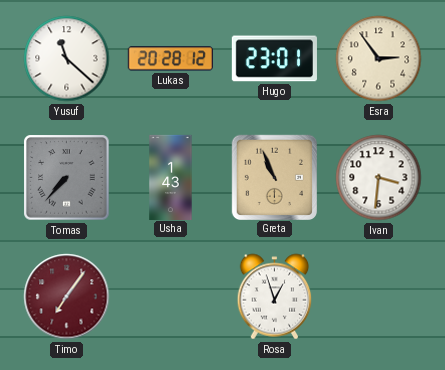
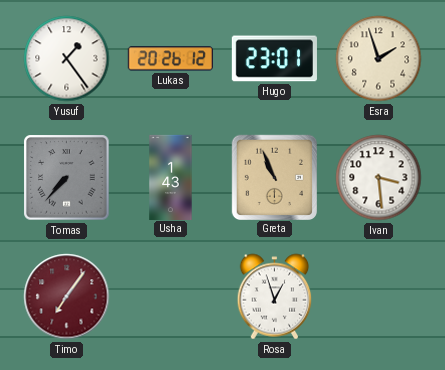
Yusuf: 11:22 -> 1:24 (67, 59)
Lukas: 20:28 -> 20:26 (170, 59)
Esra: 2:54 -> 1:57 (379, 59)
Ivan: 3:31 -> 3:29 (379, 178)
